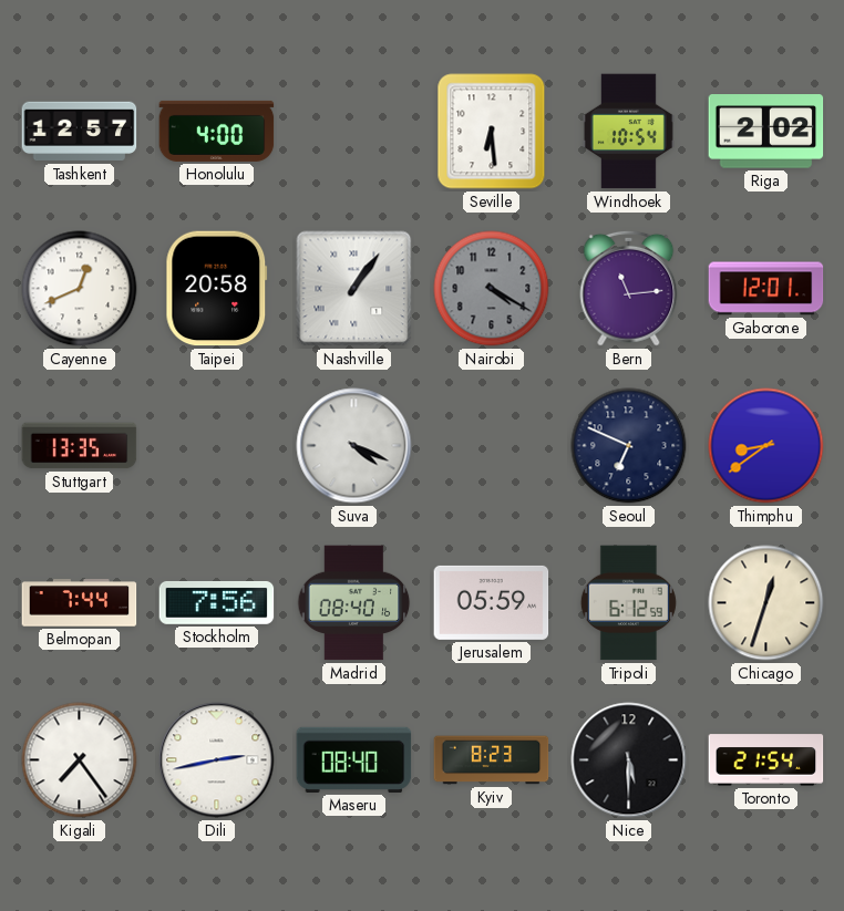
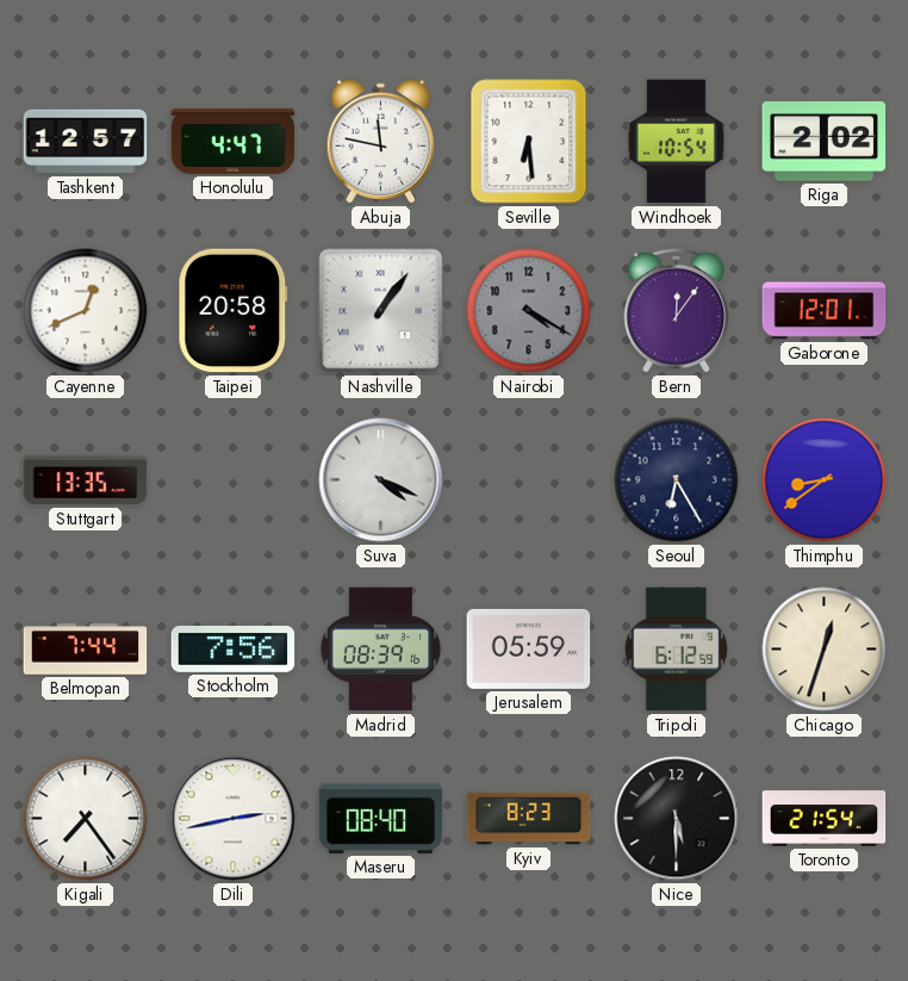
Honolulu: 4:00 -> 4:47 (234, 141)
Abuja: none -> 11:47 (380, 142)
Bern: 11:14 -> 12:06 (677, 310)
Seoul: 6:49 -> 6:25 (677, 480)
Madrid: 08:40 -> 08:39 (381, 650)
